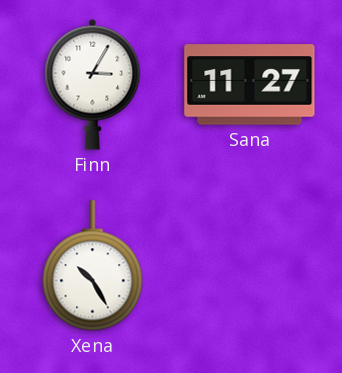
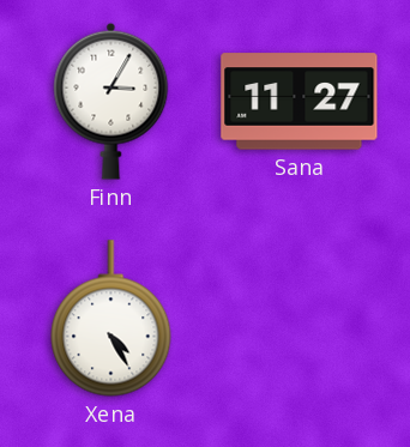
Xena: 10:25 -> 4:25 (111, 319)
